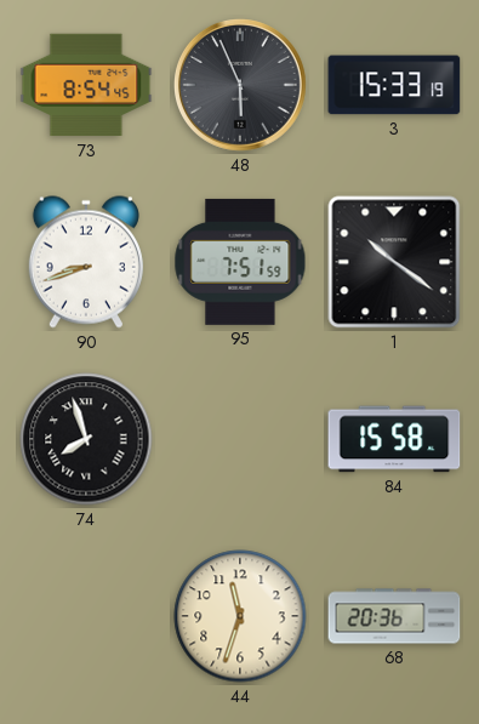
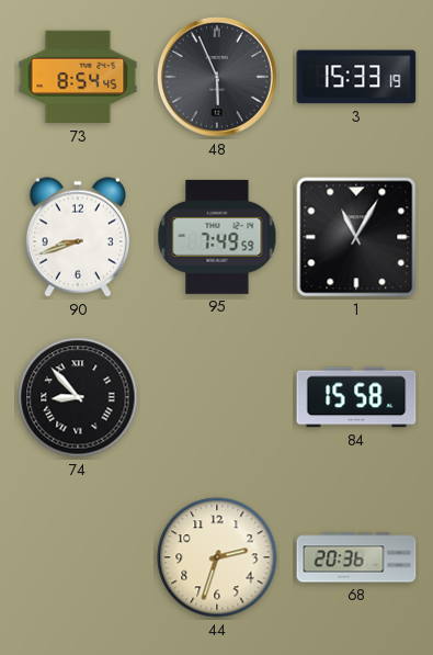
95: 7:51 -> 7:49 (217, 237)
1: 10:21 -> 11:05 (356, 237)
74: 7:57 -> 8:53 (78, 397)
44: 11:33 -> 2:33 (217, 557)
